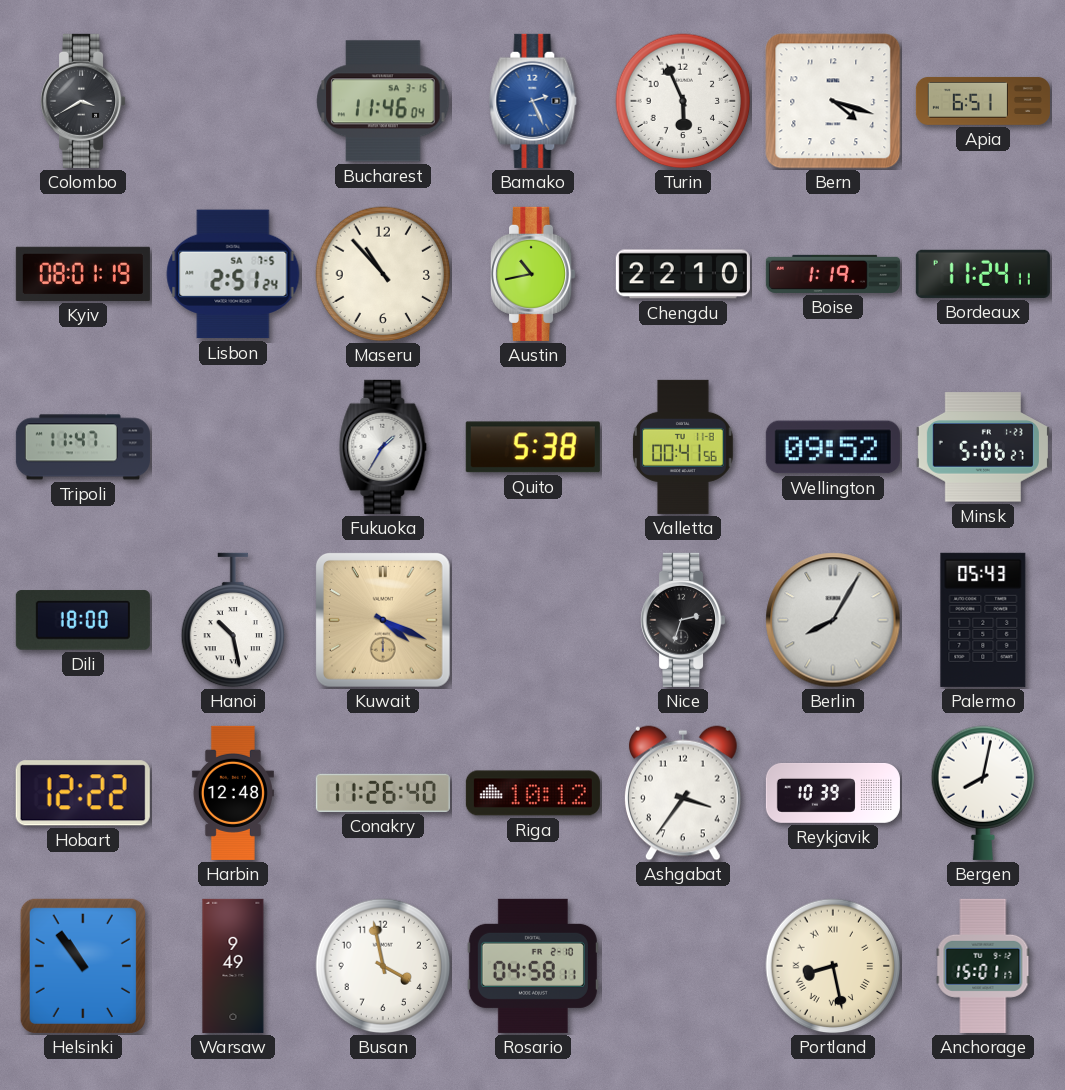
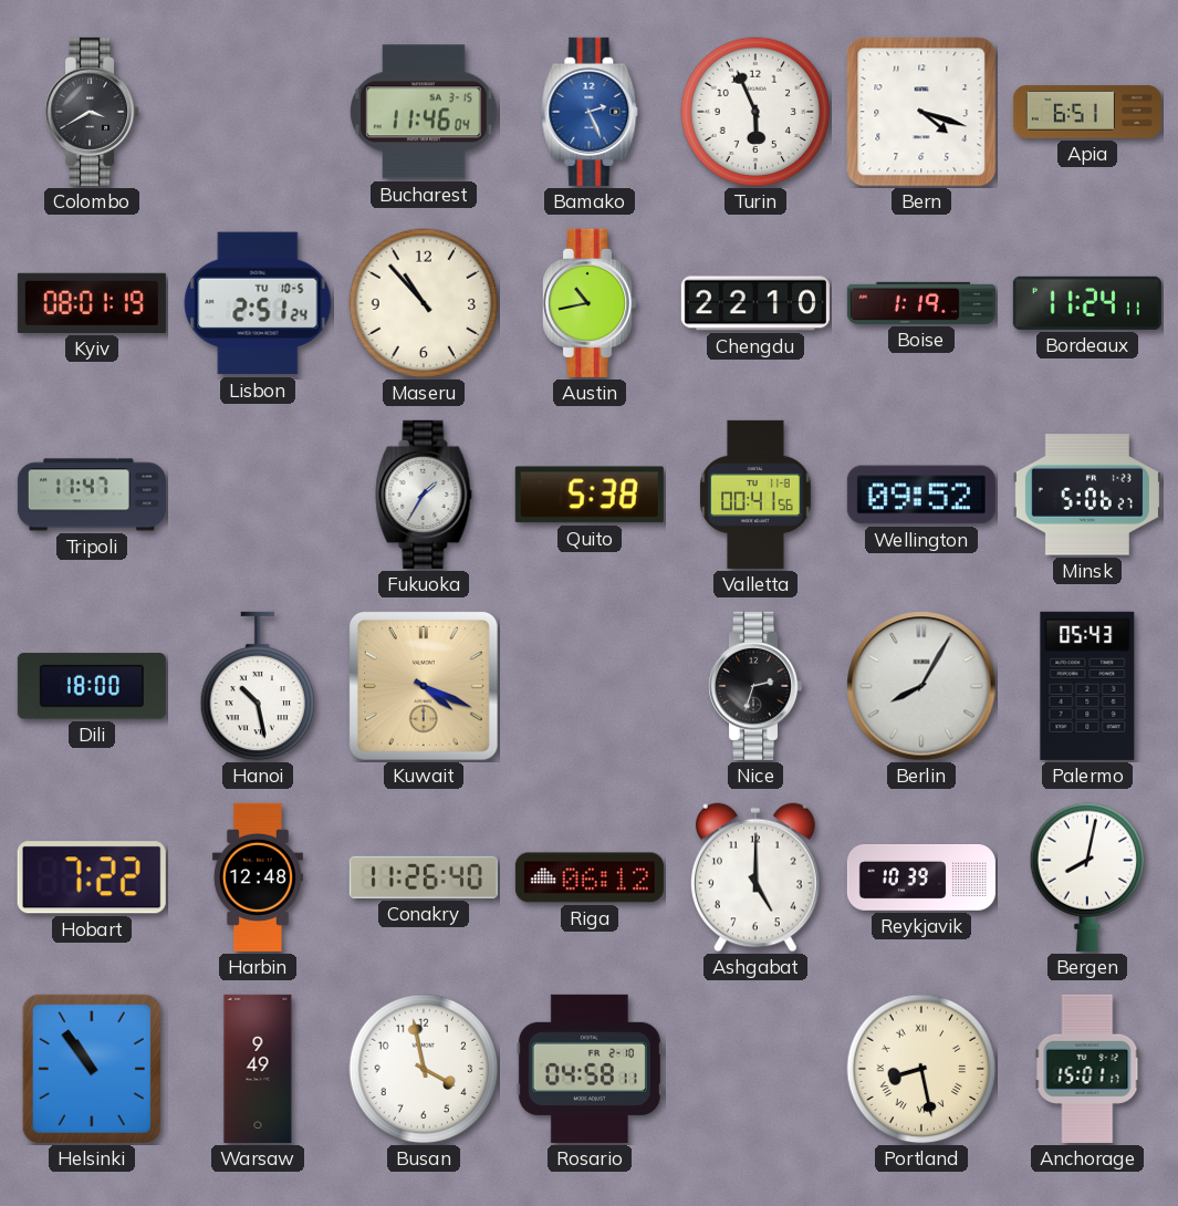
Lisbon date: SA 7-5 -> TU 10-5 (258, 303)
Hobart: 12:22 -> 7:22 (92, 877)
Riga: 10:12 -> 06:12 (590, 877)
Ashgabat: 3:36 -> 5:00 (755, 877)
